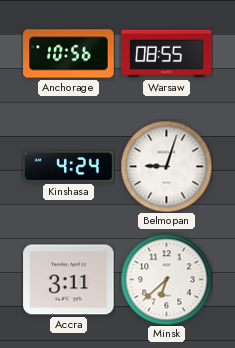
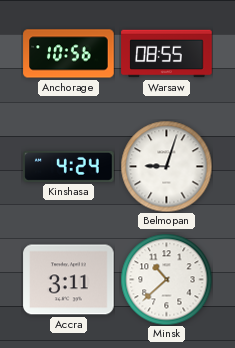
Minsk: 6:38 -> 10:38 (166, 279)
